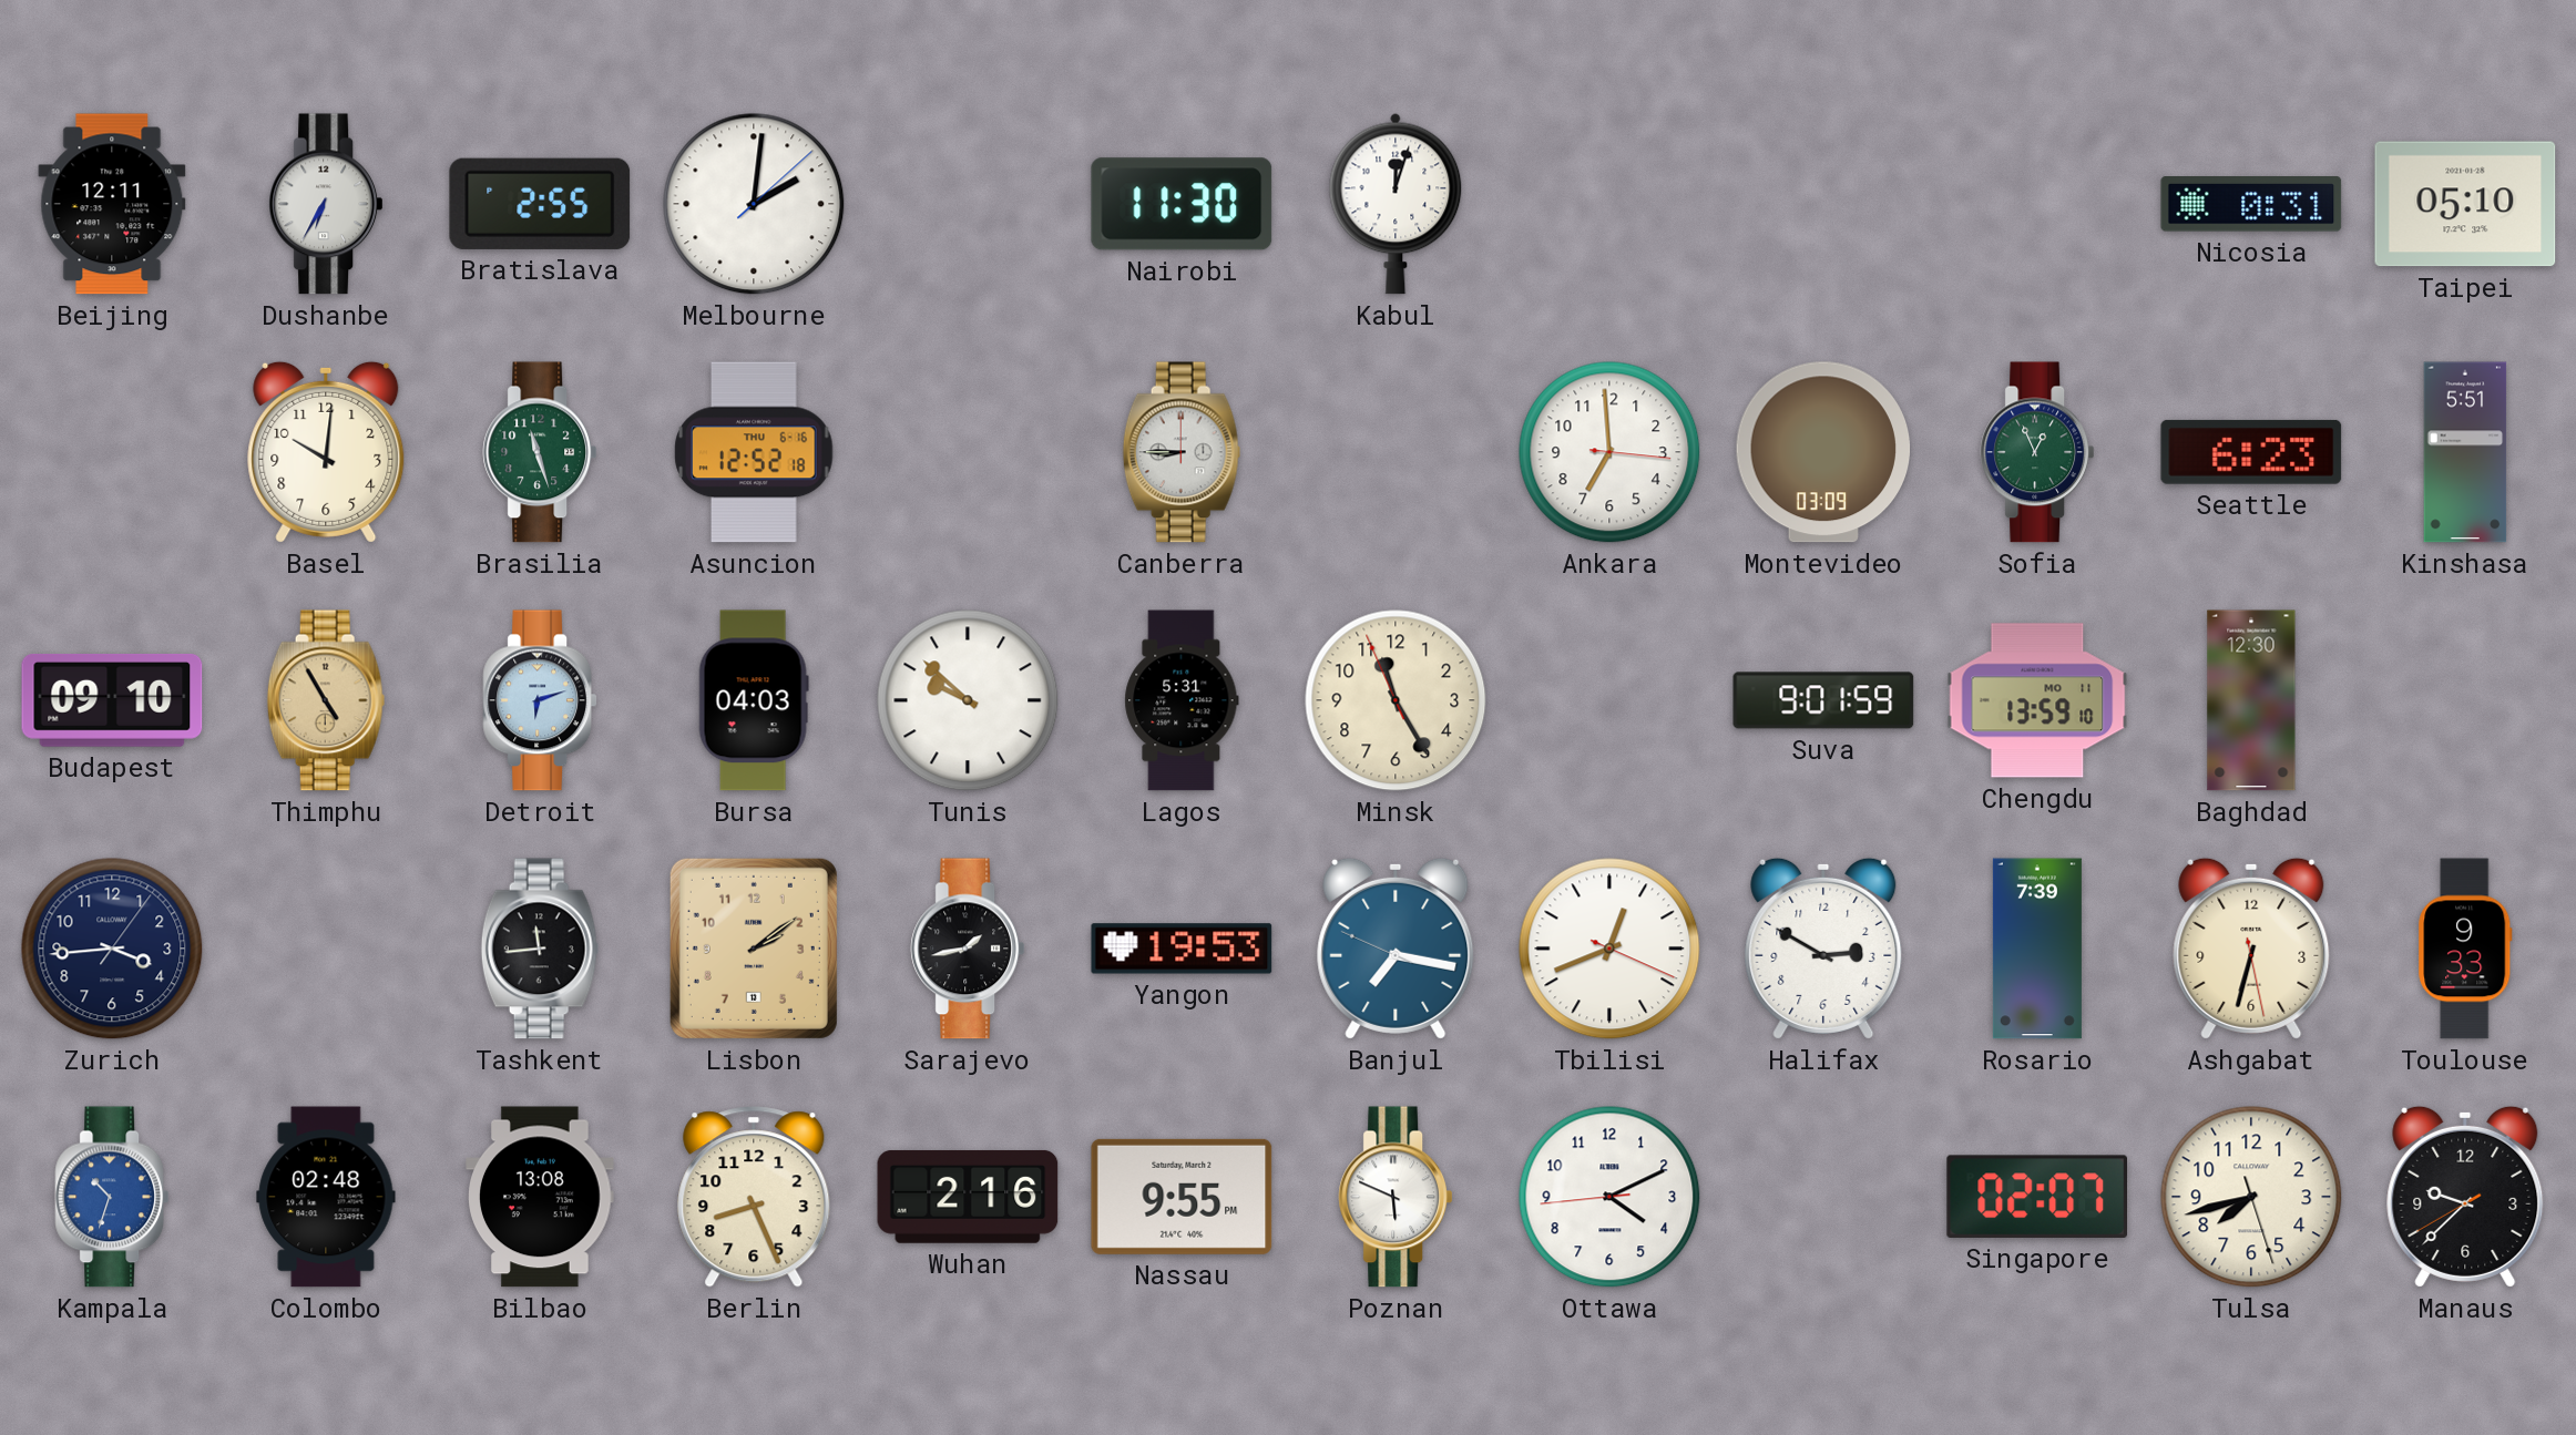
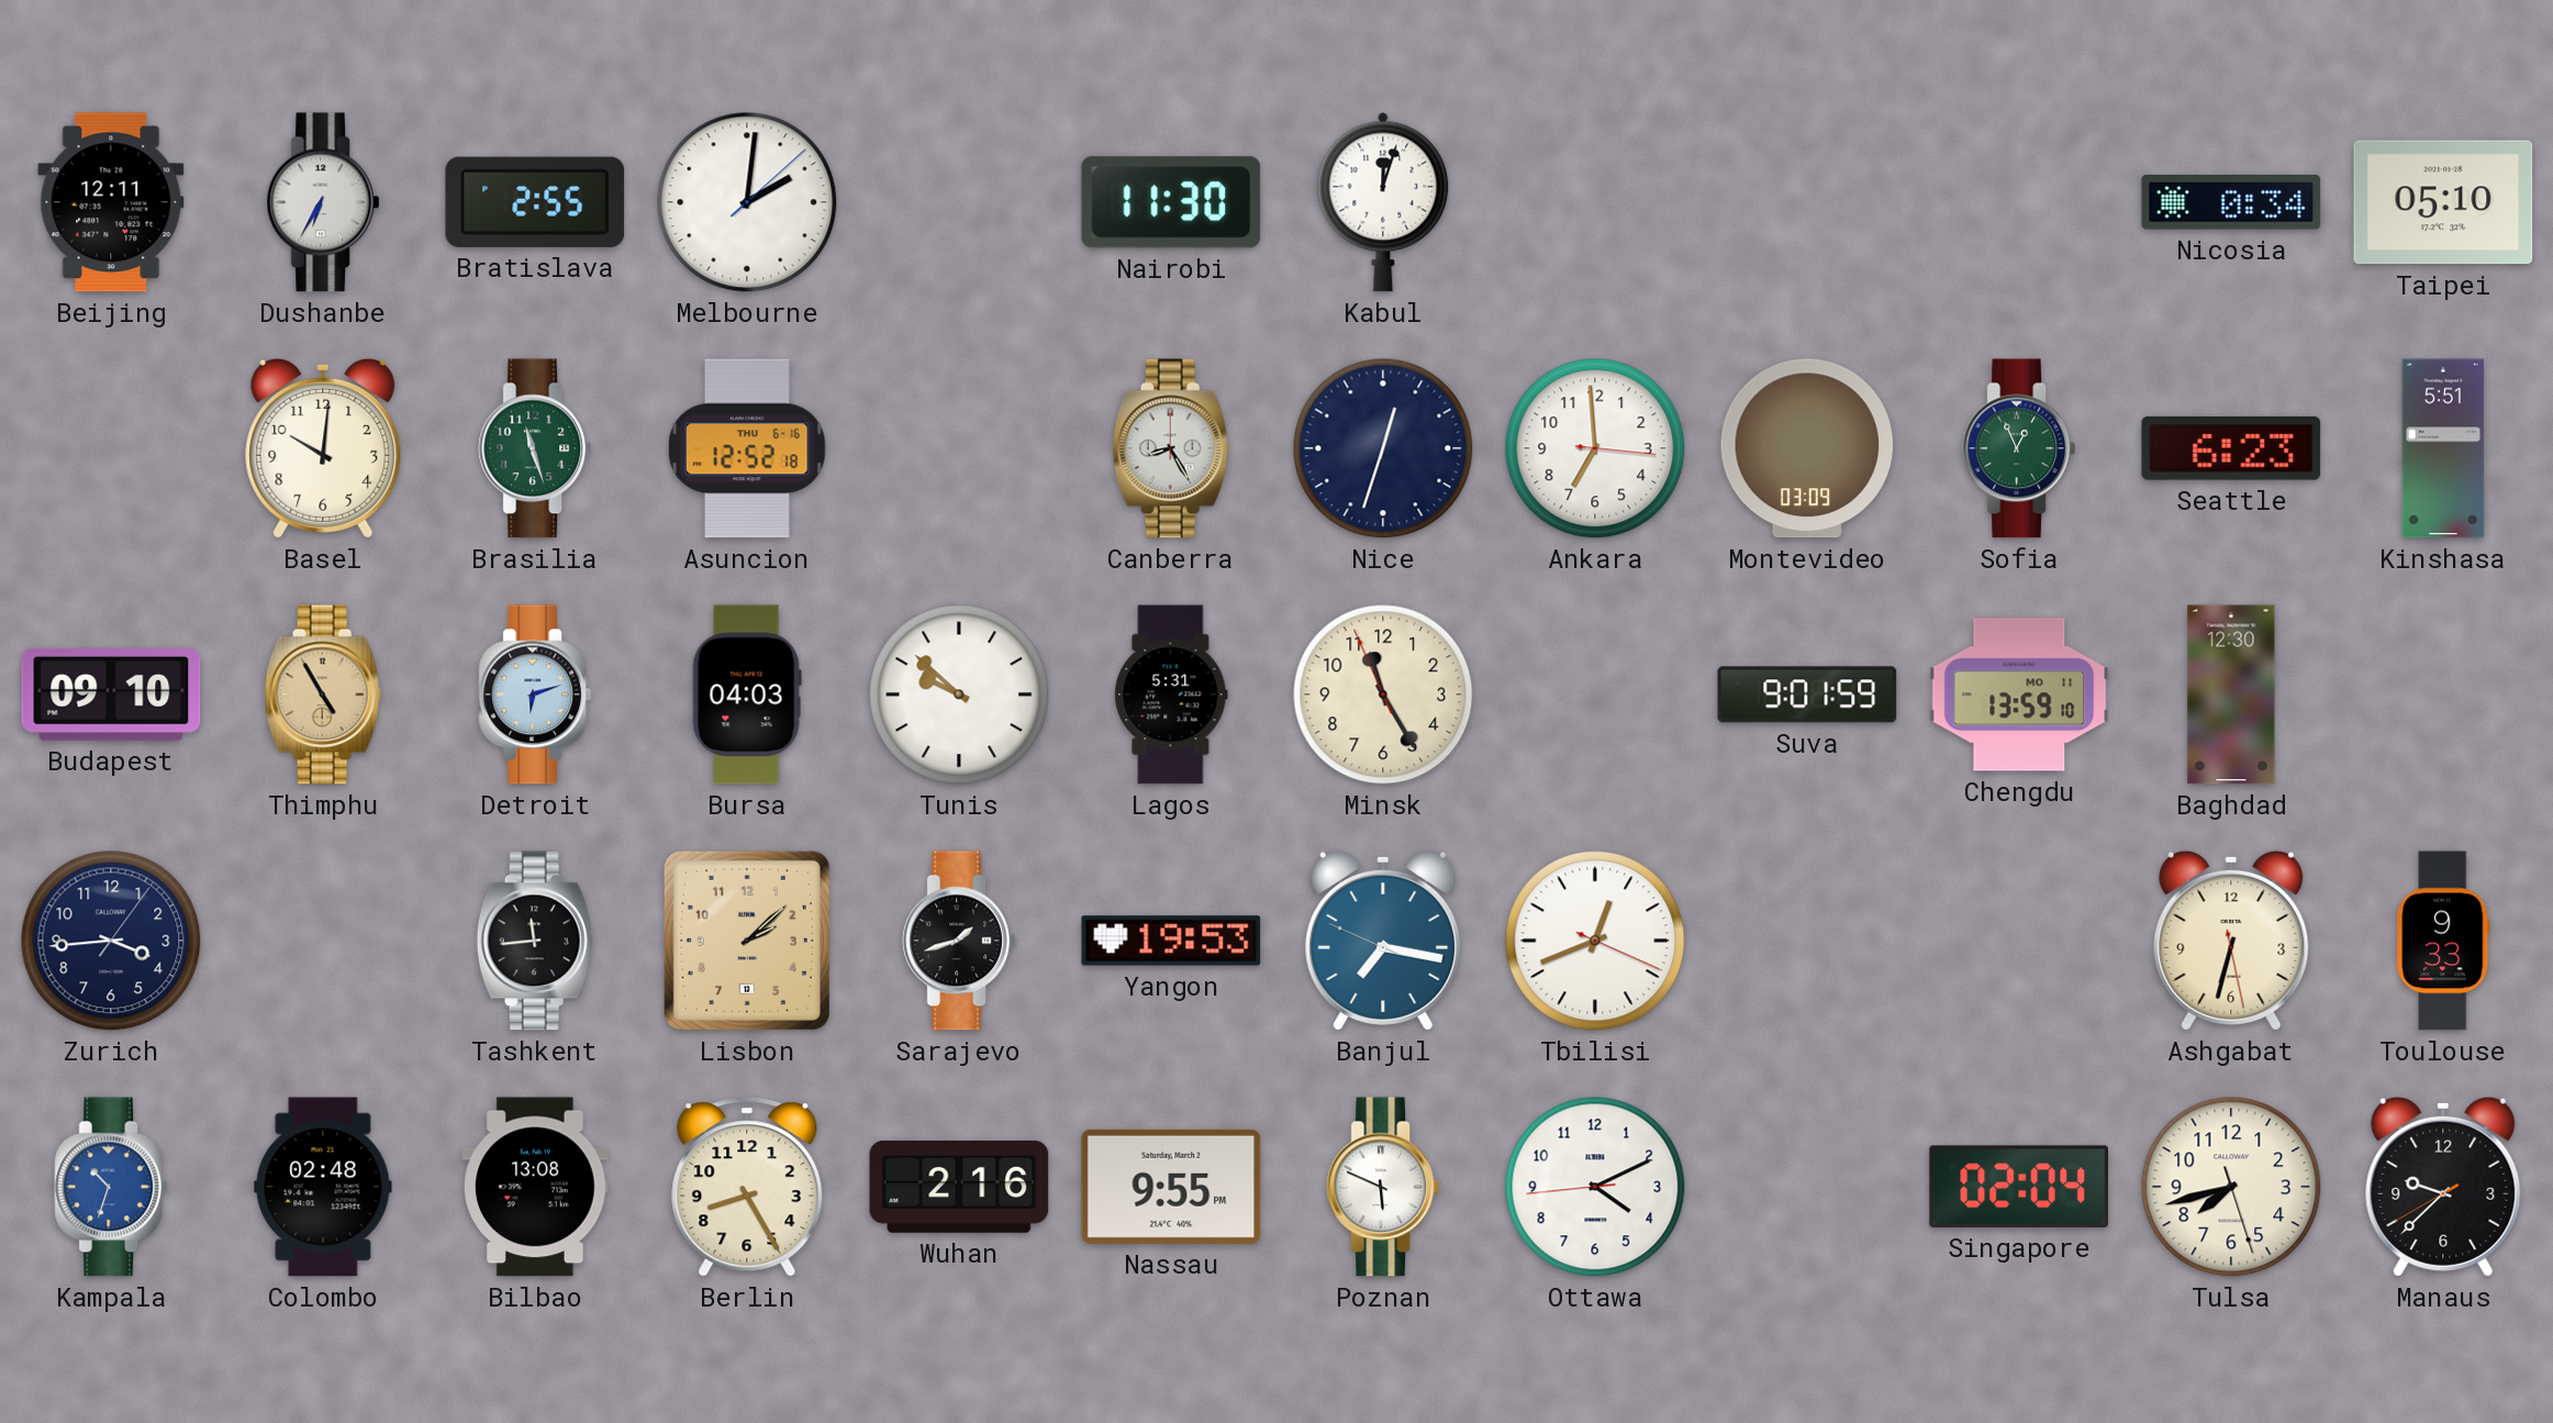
Nicosia: 0:31 -> 0:34 (2231, 202)
Canberra: 8:45 -> 8:25 (1171, 448)
Nice: none -> 12:33 (1383, 448)
Lisbon: 2:09 -> 2:08 (747, 941)
Sarajevo: 1:43 -> 1:42 (958, 941)
Halifax: 2:50 -> none (1823, 949)
Rosario: 7:39 -> none (2037, 949)
Berlin: 8:26 -> 8:25 (747, 1187)
Singapore: 02:07 -> 02:04 (2018, 1187)
